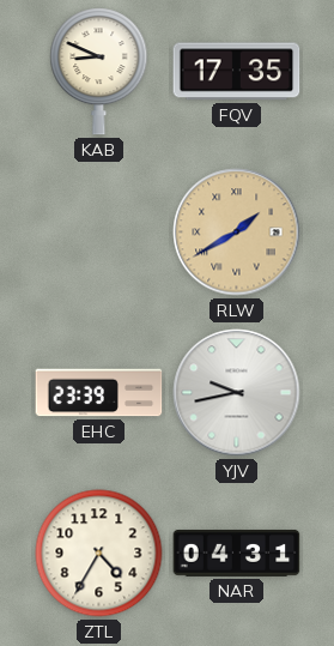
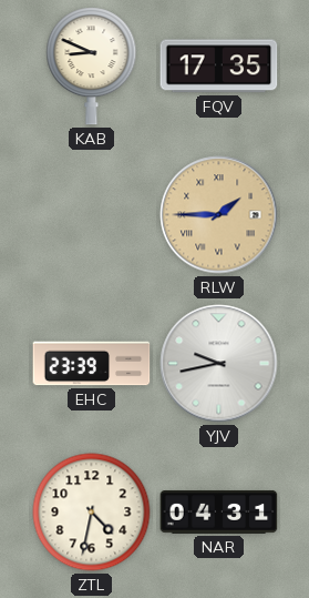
RLW: 1:40 -> 1:45 (219, 215)
ZTL: 4:35 -> 4:32 (92, 513)
